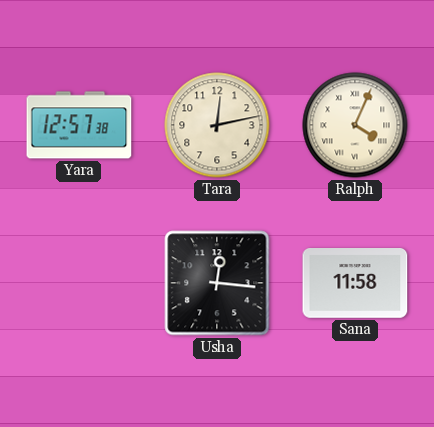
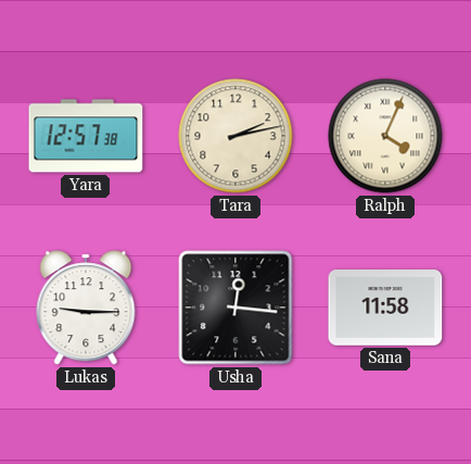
Tara: 12:13 -> 2:13 (235, 136)
Lukas: none -> 9:15 (86, 308)
